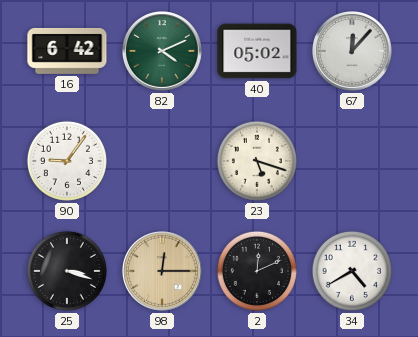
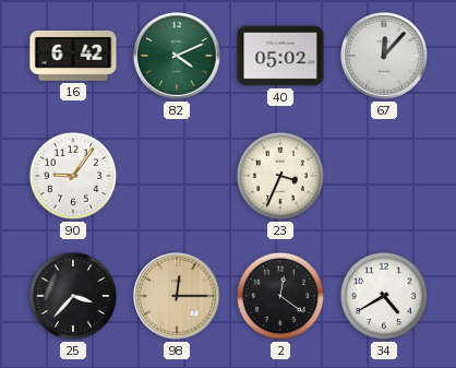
23: 5:18 -> 3:34 (280, 176)
25: 3:18 -> 3:37 (73, 296)
2: 12:11 -> 12:21 (280, 296)
